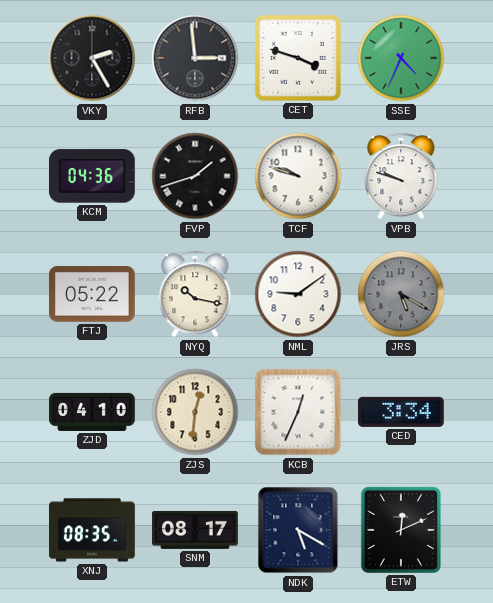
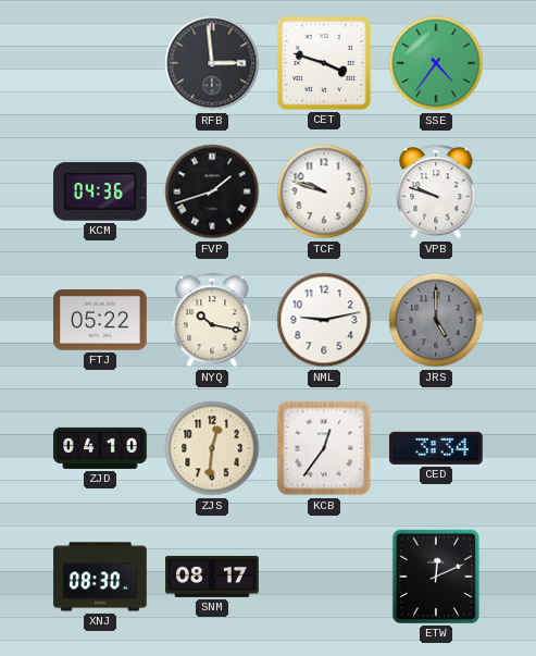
VKY: 2:25 -> none (92, 58)
SSE: 4:34 -> 4:36 (436, 63)
NML: 9:09 -> 9:13 (324, 320)
JRS: 5:20 -> 5:00 (436, 320)
KCB: 12:34 -> 12:36 (324, 448)
XNJ: 08:35 -> 08:30 (100, 577)
NDK: 5:20 -> none (298, 530)
